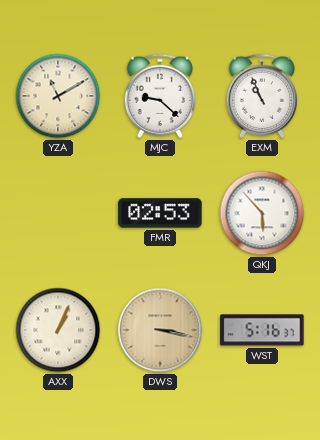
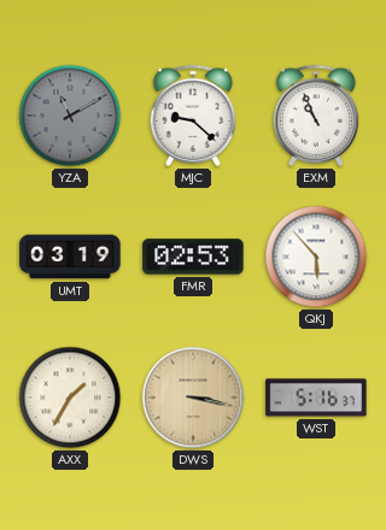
YZA dial: cream -> grey (70, 116)
UMT: none -> 03:19 (70, 257)
AXX: 1:04 -> 1:35 (70, 397)
